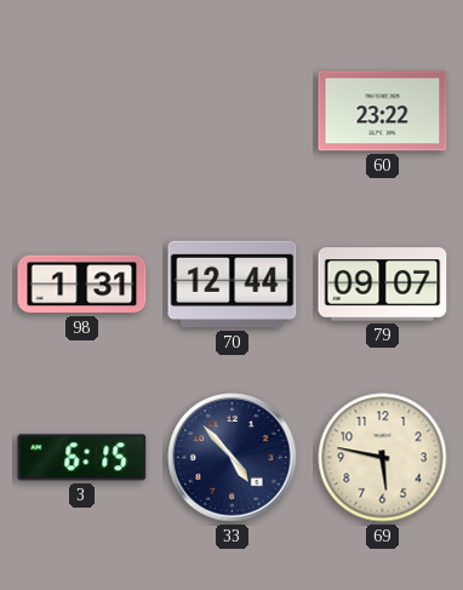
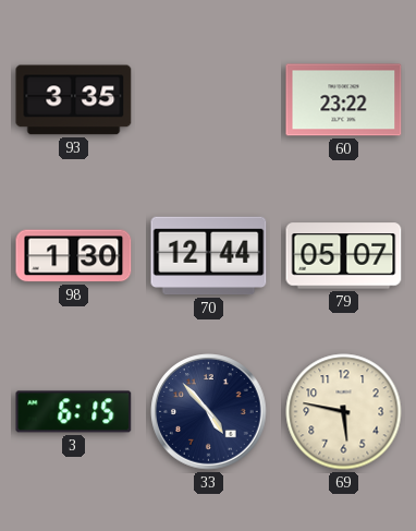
93: none -> 3:35 (74, 100)
98: 1:31 -> 1:30 (74, 256)
79: 09:07 -> 05:07 (344, 256)
